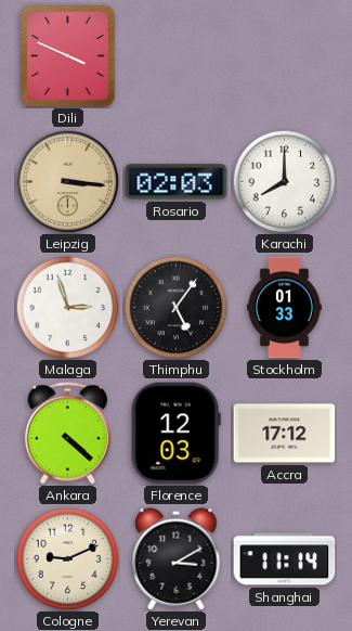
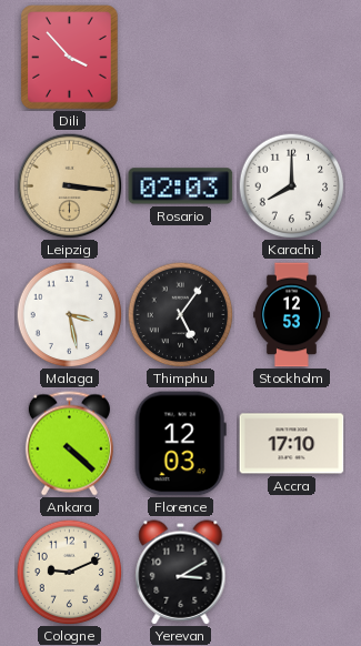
Dili: 3:49 -> 3:53 (70, 58)
Malaga: 2:57 -> 3:28 (69, 314)
Stockholm: 01:33 -> 12:53 (292, 315)
Accra: 17:12 -> 17:10 (292, 444)
Shanghai: 11:14 -> none (285, 559)
